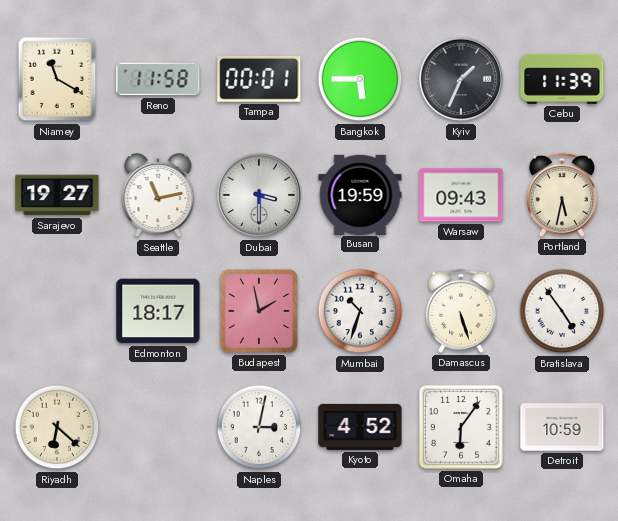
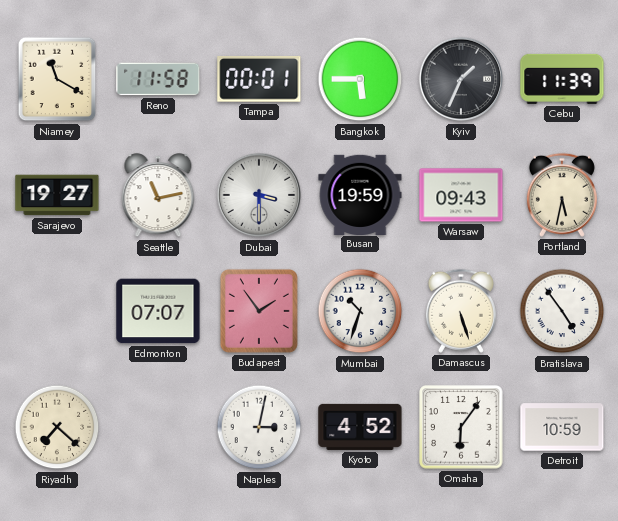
Edmonton: 18:17 -> 07:07 (158, 311)
Budapest: 1:58 -> 1:54 (259, 311)
Riyadh: 6:22 -> 7:22 (57, 427)
